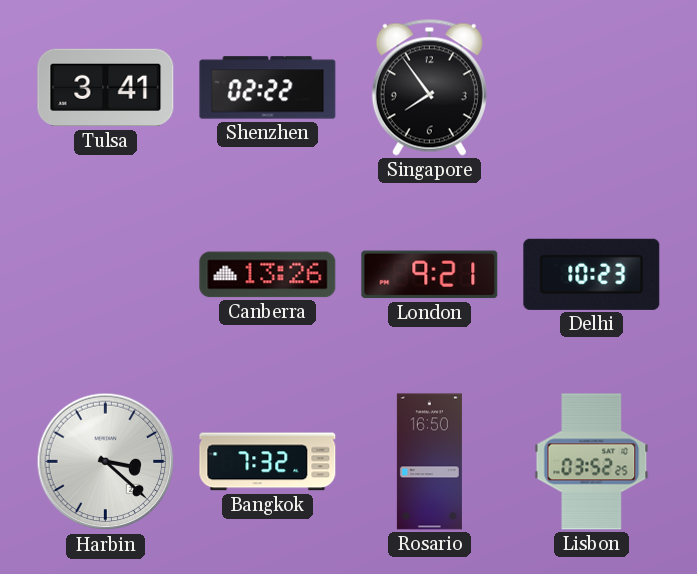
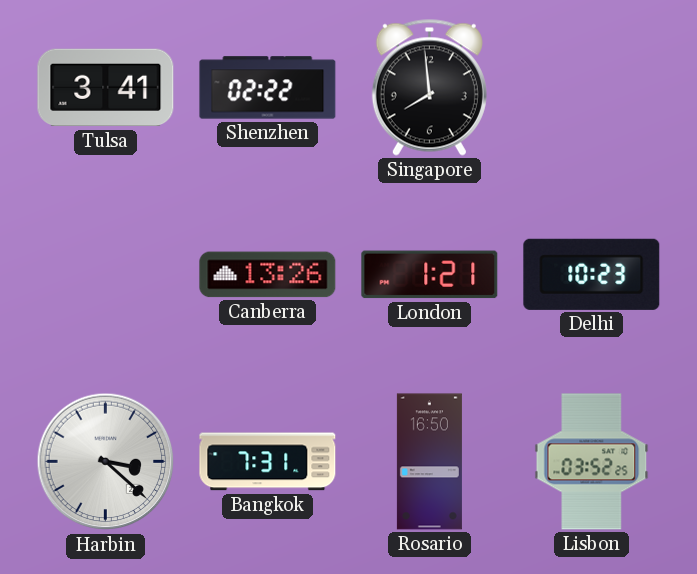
Singapore: 7:54 -> 7:59 (429, 87)
London: 9:21 -> 1:21 (430, 275)
Bangkok: 7:32 -> 7:31 (268, 462)
